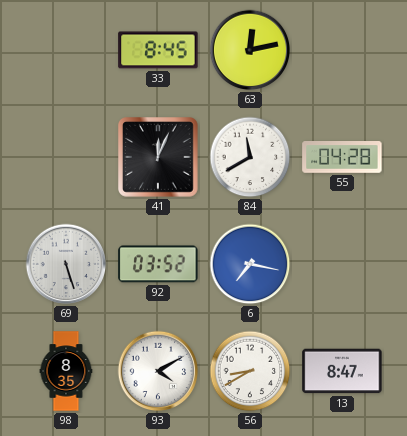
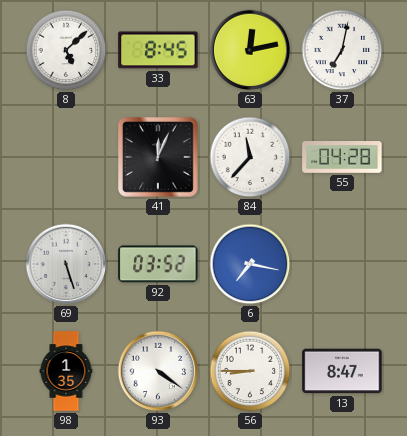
8: none -> 5:08 (66, 50)
37: none -> 7:02 (342, 50)
84: 11:40 -> 11:37 (250, 157)
98: 8:35 -> 1:35 (66, 371)
93: 4:10 -> 4:21 (158, 371)
56: 8:40 -> 8:45 (250, 371)
